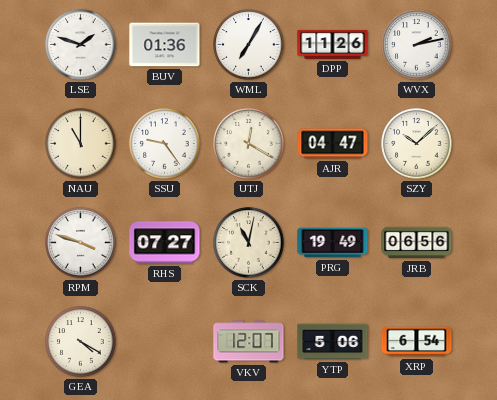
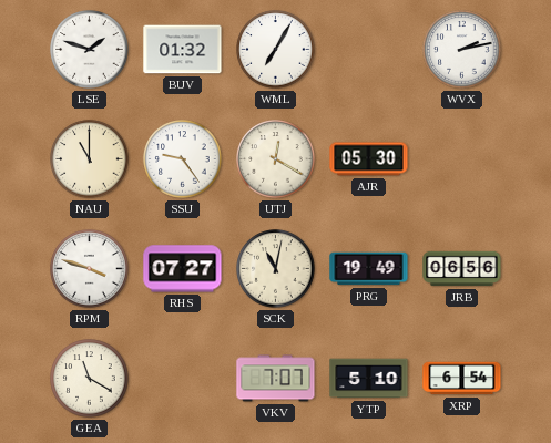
BUV: 01:36 -> 01:32 (183, 50)
DPP: 11:26 -> none (333, 44)
AJR: 04:47 -> 05:30 (369, 159)
SZY: 10:08 -> none (417, 144)
GEA: 4:20 -> 11:20 (90, 379)
VKV: 12:07 -> 7:07 (276, 379)
YTP: 5:06 -> 5:10 (369, 379)
